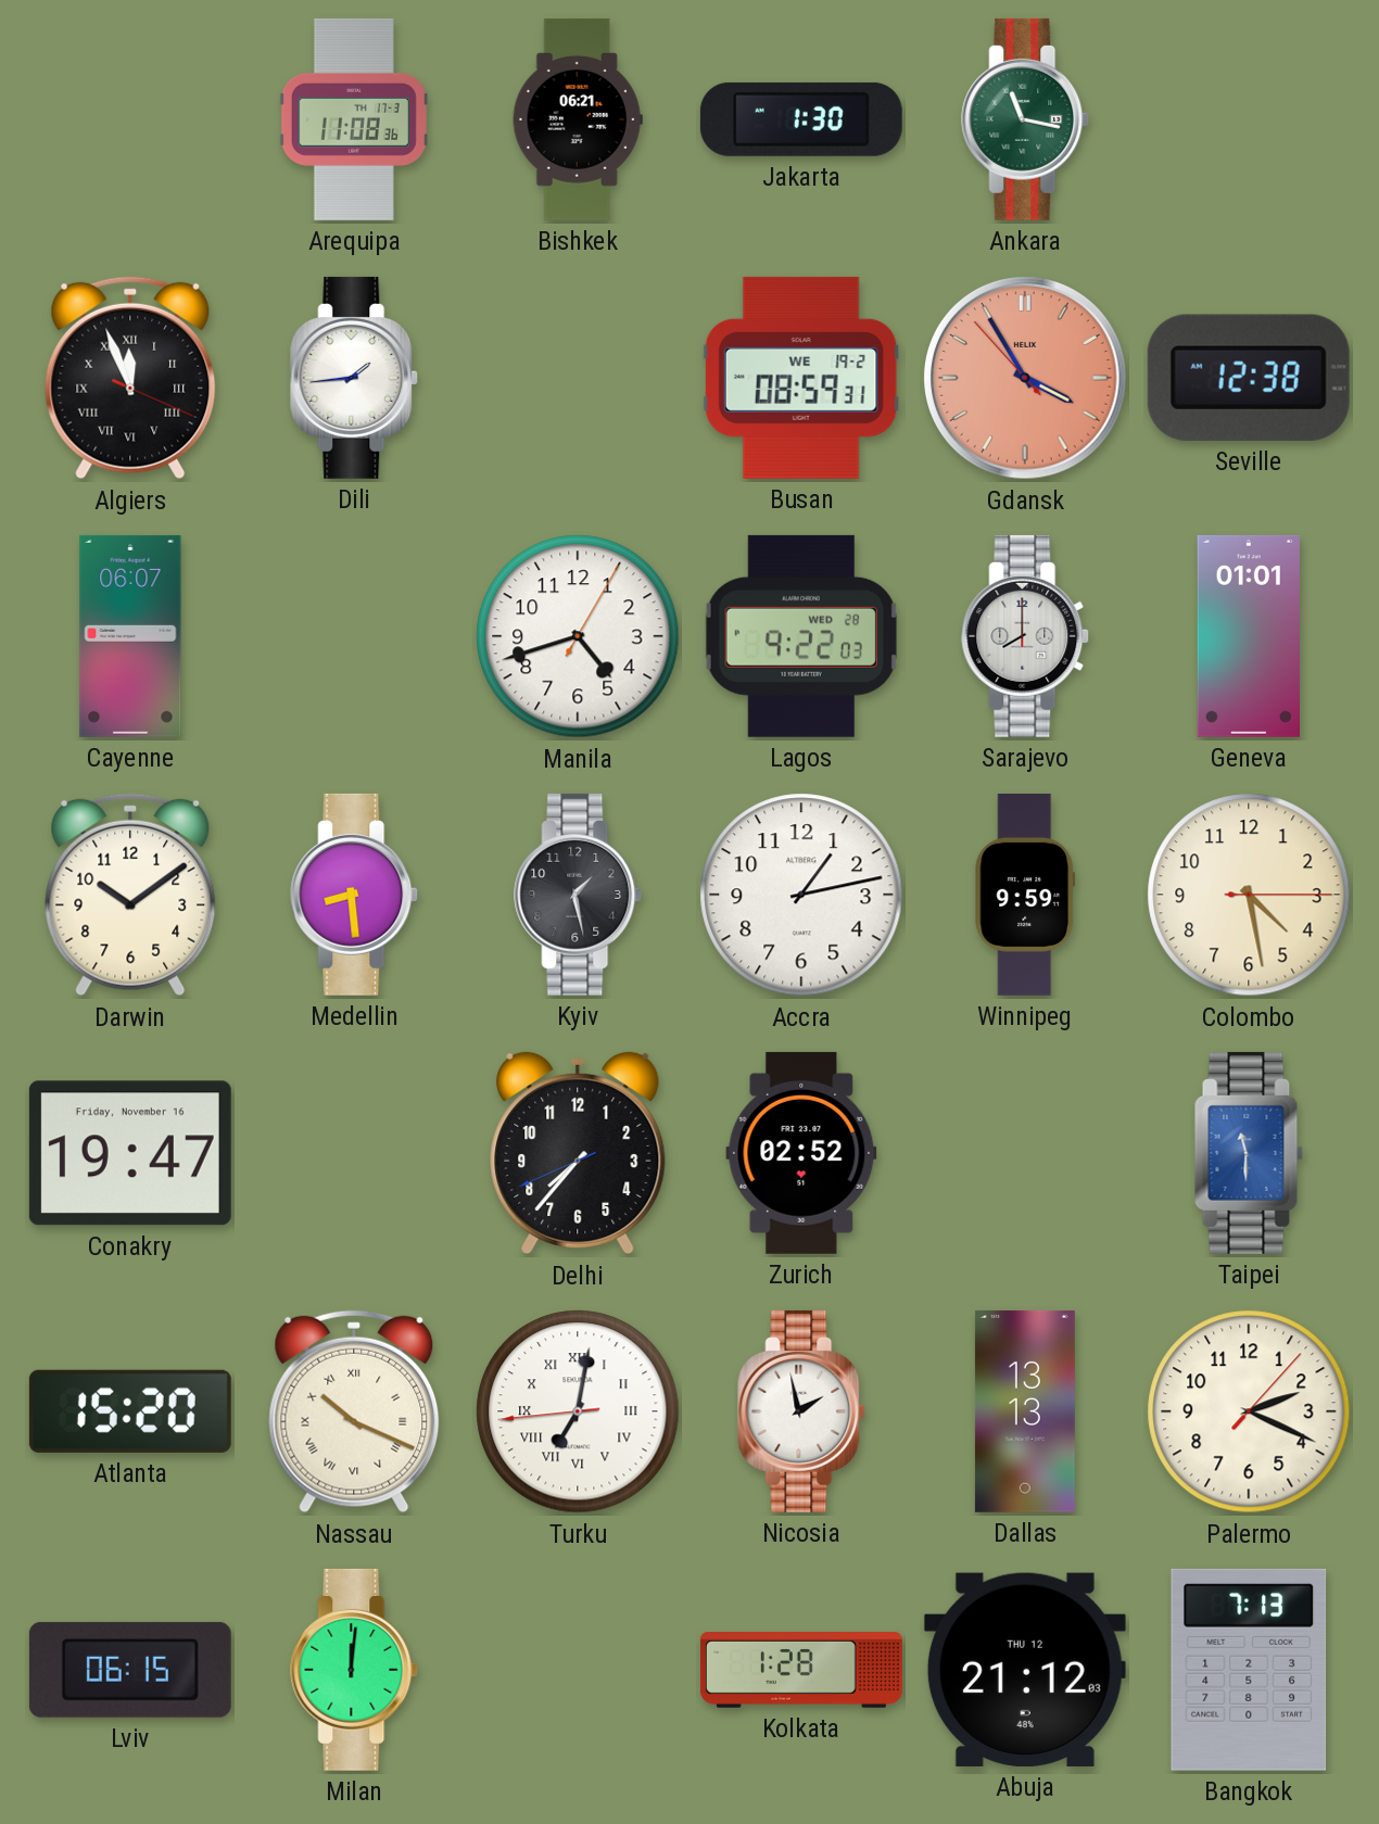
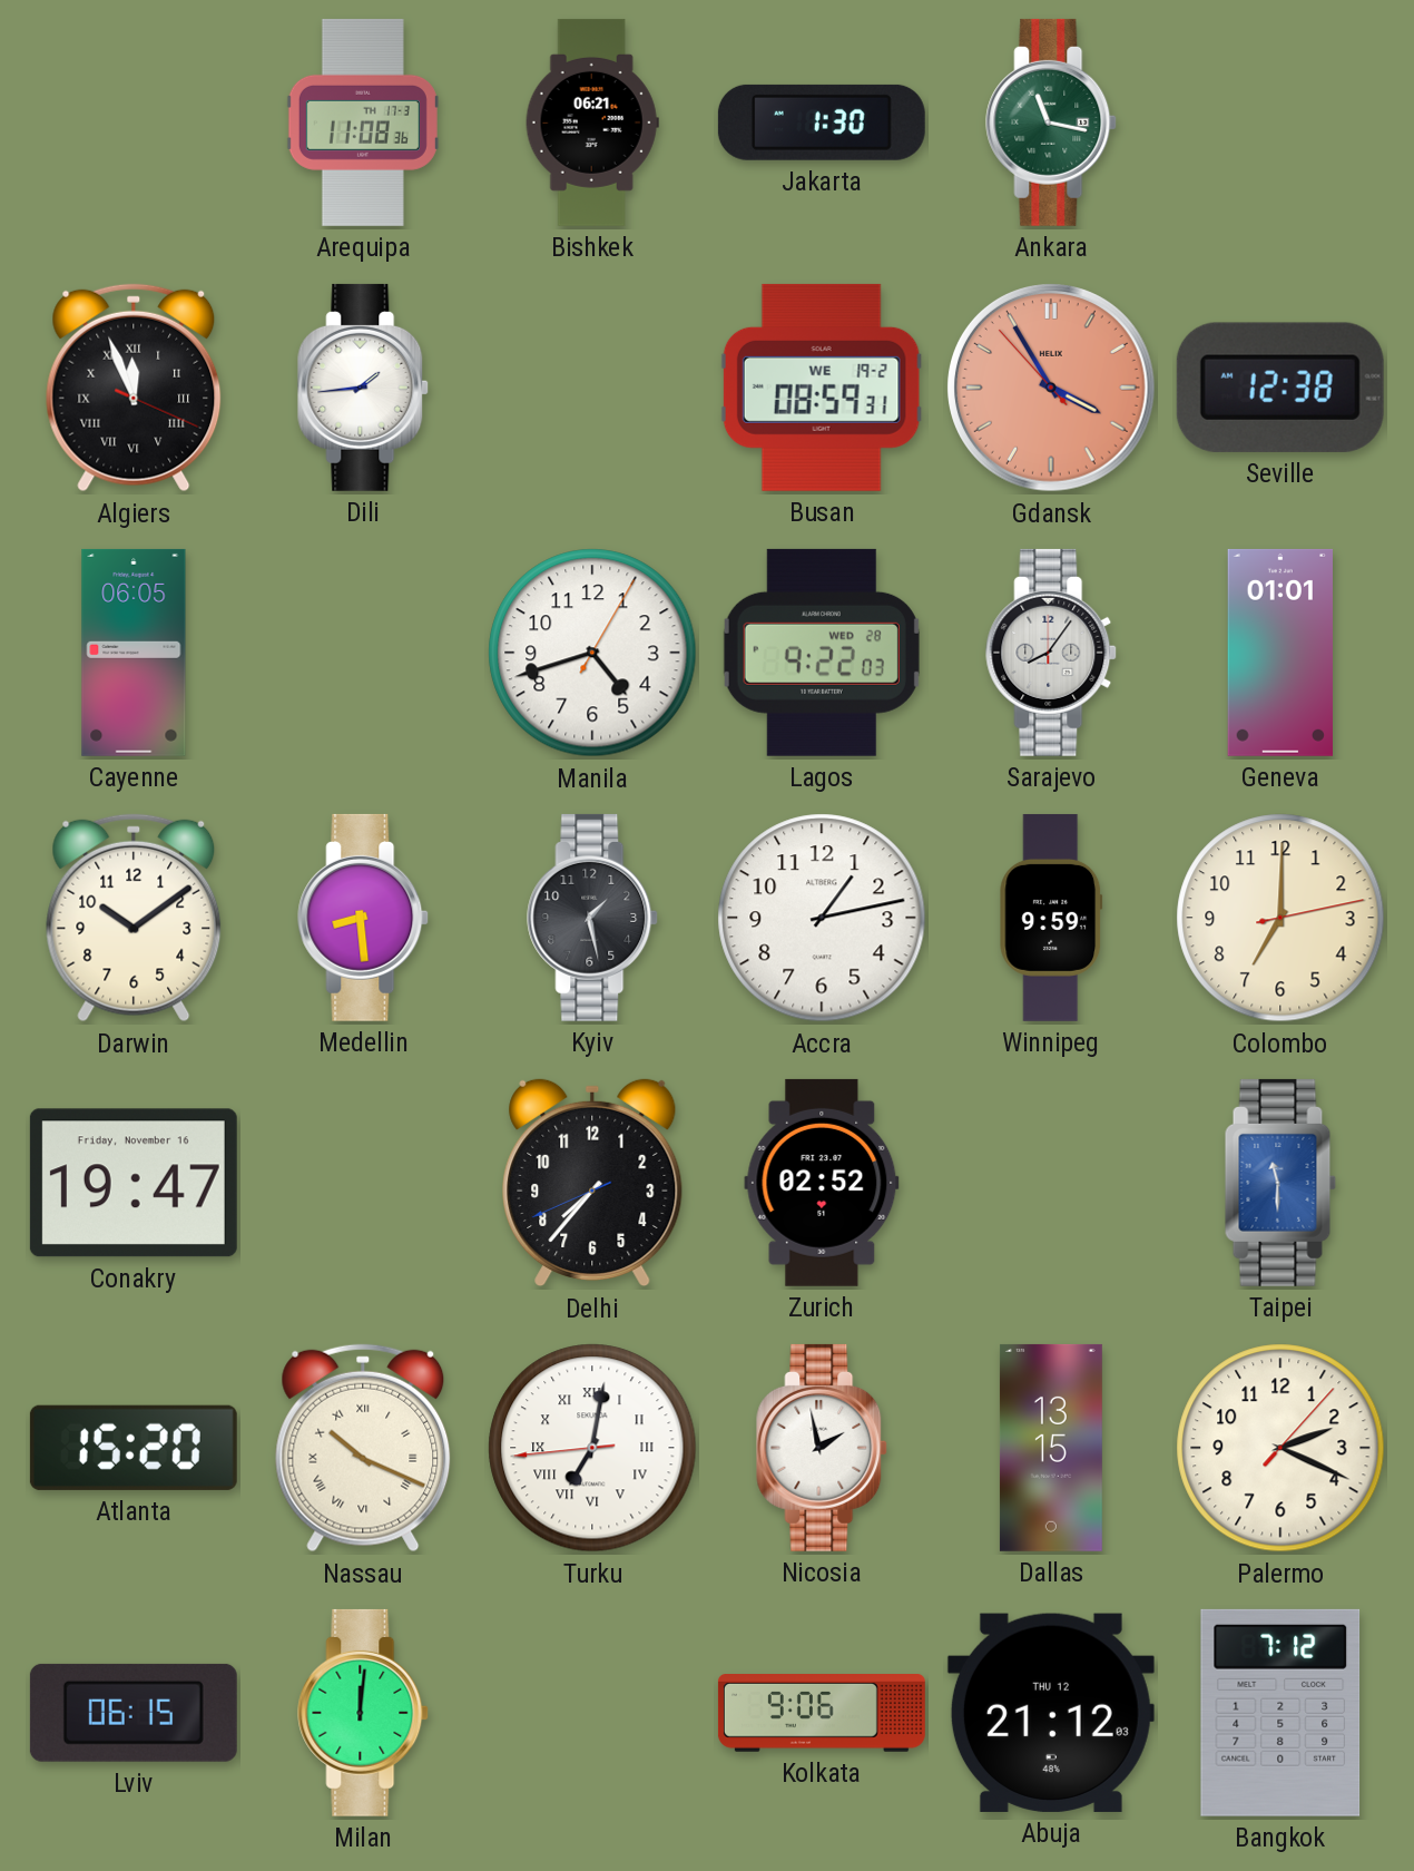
Cayenne: 06:07 -> 06:05 (134, 653)
Sarajevo: 8:00 -> 8:06 (1052, 653)
Colombo: 4:28 -> 7:00 (1280, 918)
Dallas: 13:13 -> 13:15 (1051, 1448)
Kolkata: 1:28 -> 9:06 (822, 1714)
Bangkok: 7:13 -> 7:12 (1280, 1713)
